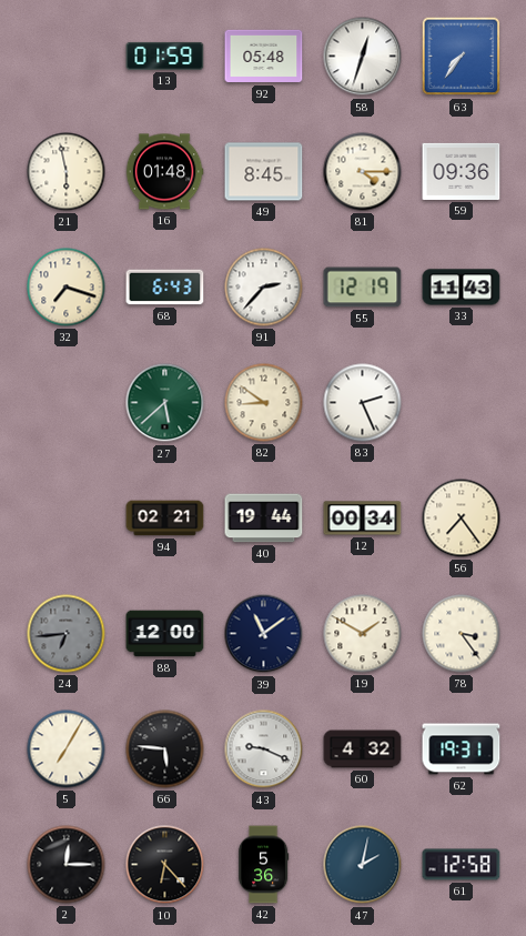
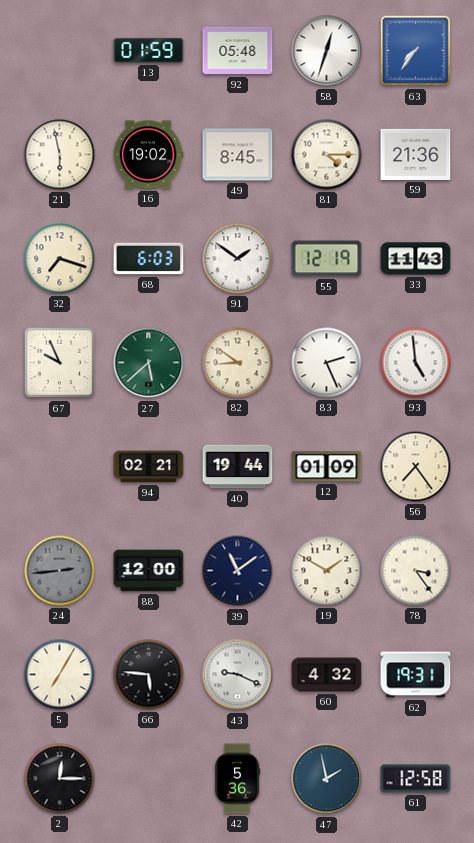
16: 01:48 -> 19:02 (148, 155)
59: 09:36 -> 21:36 (416, 154)
68: 6:43 -> 6:03 (149, 259)
91: 2:37 -> 1:51 (238, 259)
67: none -> 9:56 (60, 363)
93: none -> 4:59 (416, 363)
12: 00:34 -> 01:09 (327, 467)
24: 6:44 -> 2:44 (60, 571)
10: 6:23 -> none (165, 865)
47: 2:02 -> 1:58 (327, 779)
